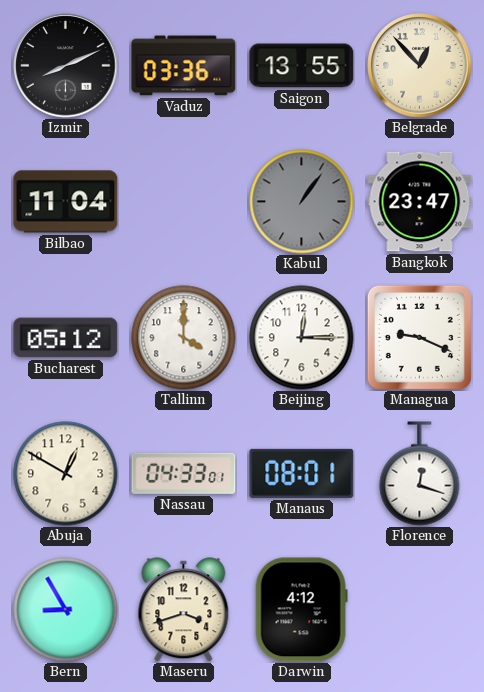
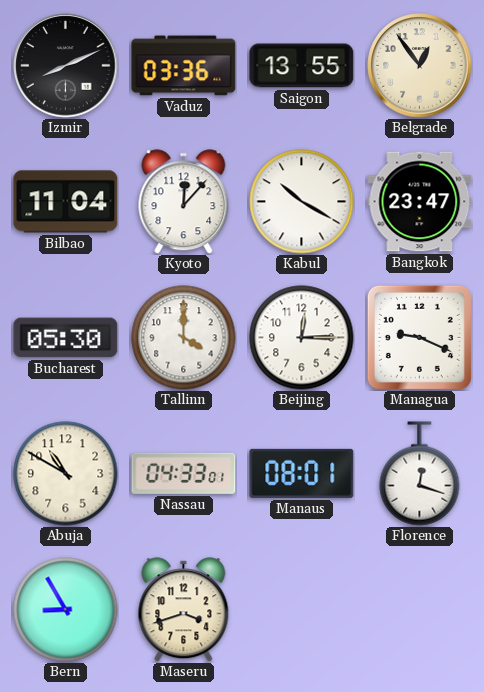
Belgrade: 12:53 -> 12:54 (420, 66)
Kyoto: none -> 12:07 (184, 202)
Kabul: 1:06 -> 10:20 (302, 202)
Kabul dial: grey -> white (302, 202)
Bucharest: 05:12 -> 05:30 (66, 338)
Abuja: 12:50 -> 10:50 (66, 474)
Darwin: 4:12 -> none (301, 610)
